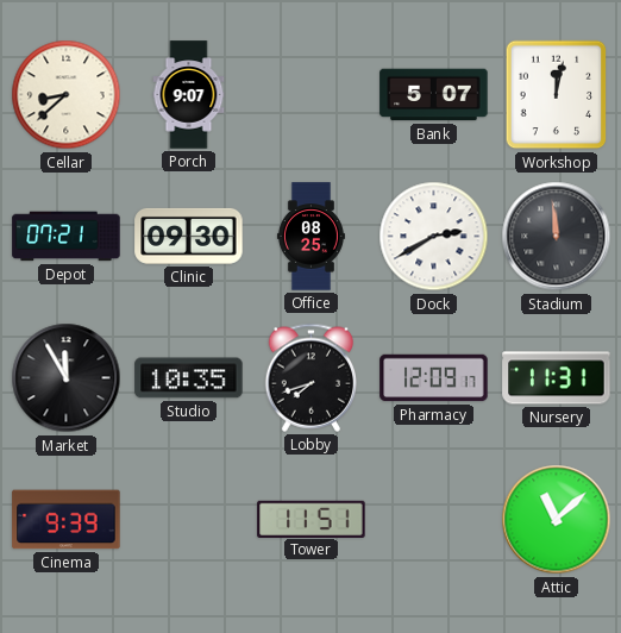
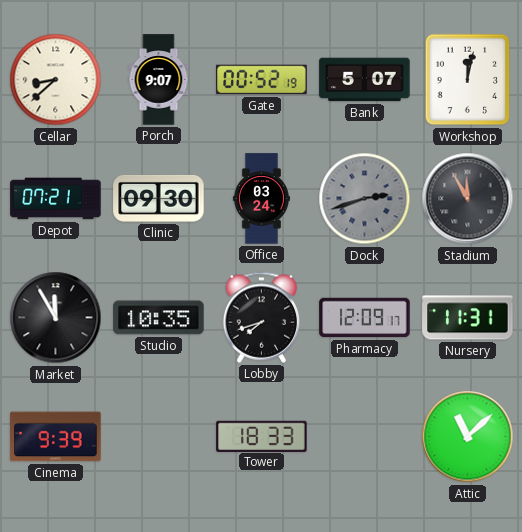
Gate: none -> 00:52 (262, 80)
Office: 08:25 -> 03:24 (261, 199)
Dock: 2:40 -> 2:42 (365, 199)
Dock dial: white -> grey (365, 199)
Stadium: 11:59 -> 11:55 (468, 199)
Tower: 11:51 -> 18:33 (262, 436)
